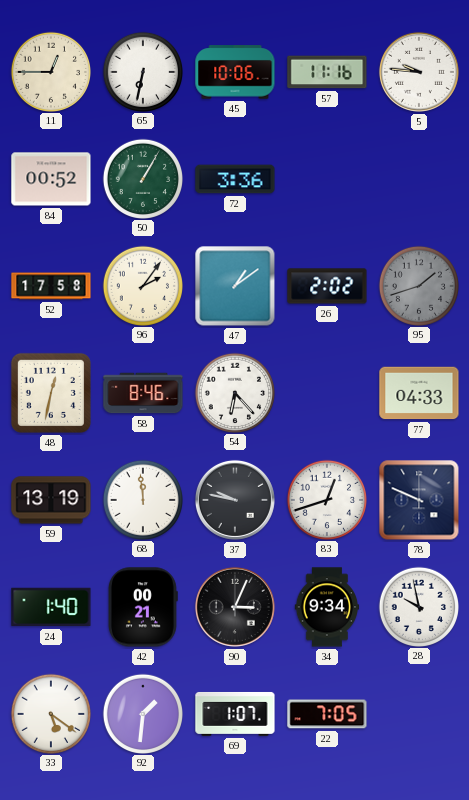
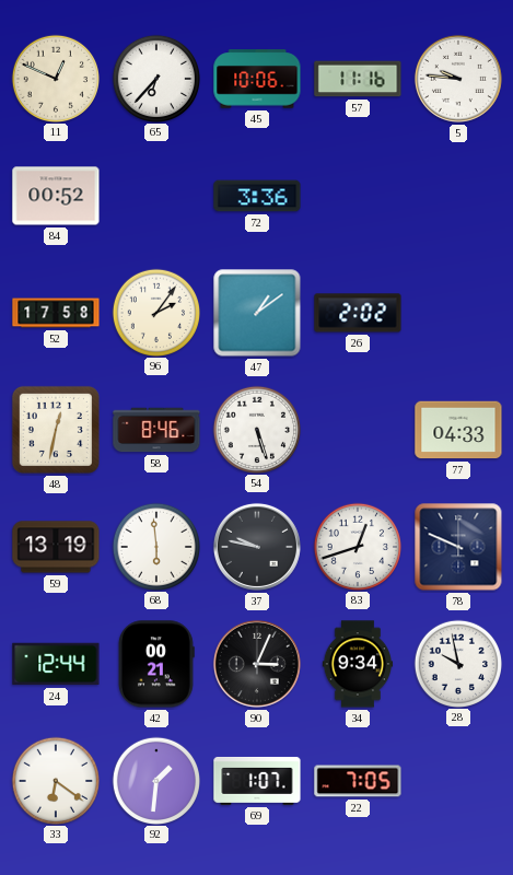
11: 12:45 -> 12:49 (55, 78)
65: 6:32 -> 6:37 (155, 78)
50: 1:05 -> none (142, 178)
95: 1:42 -> none (418, 285)
54: 6:23 -> 5:27 (256, 429)
68: 11:59 -> 5:59 (155, 546)
24: 1:40 -> 12:44 (56, 664)
33: 5:21 -> 6:21 (55, 780)
